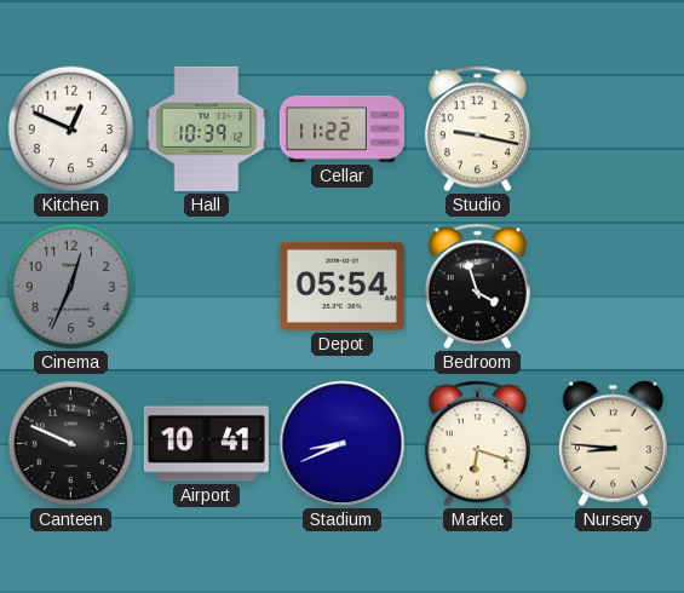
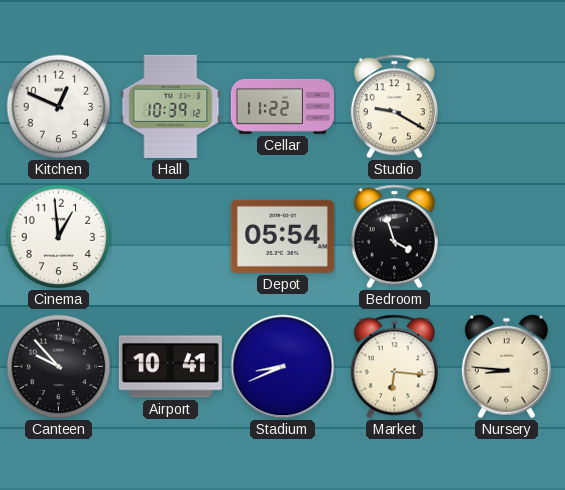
Studio: 9:17 -> 9:20 (394, 107)
Cinema: 12:34 -> 12:59 (59, 237)
Cinema dial: grey -> white (59, 237)
Canteen: 9:49 -> 9:53 (59, 367)
Market: 6:18 -> 6:16 (394, 367)
